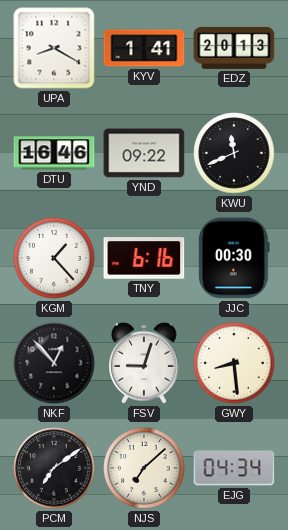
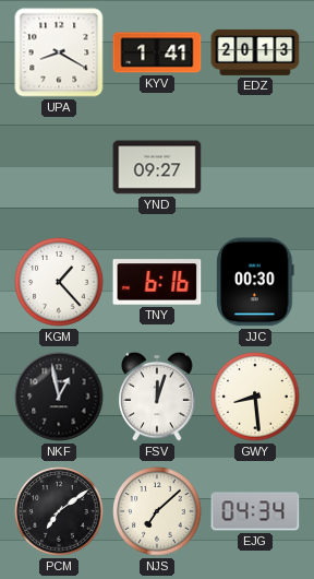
DTU: 16:46 -> none (54, 153)
YND: 09:22 -> 09:27 (157, 167)
KWU: 11:41 -> none (234, 153)
NKF: 12:53 -> 12:58 (59, 397)
FSV: 9:03 -> 12:03 (157, 397)
